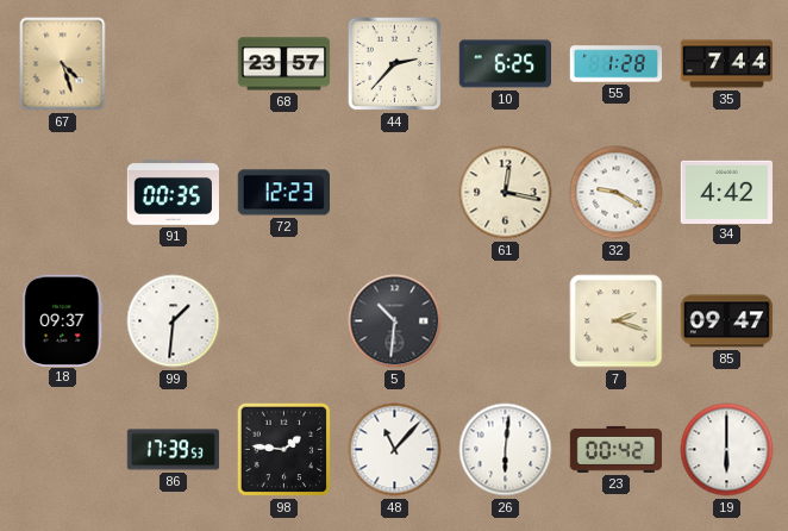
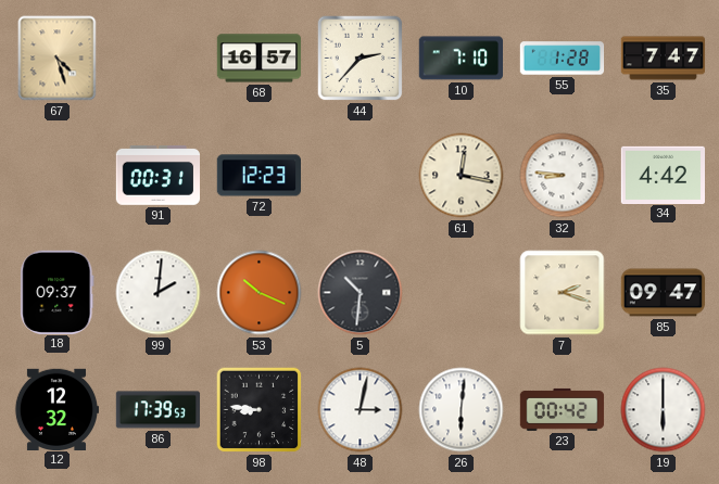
68: 23:57 -> 16:57 (260, 59)
10: 6:25 -> 7:10 (461, 59)
35: 7:44 -> 7:47 (664, 59)
91: 00:35 -> 00:31 (157, 176)
32: 9:20 -> 8:46 (563, 176)
99: 1:31 -> 2:01 (159, 293)
53: none -> 10:19 (260, 293)
12: none -> 12:32 (55, 409)
98: 1:46 -> 8:46 (260, 410)
48: 11:07 -> 3:02 (361, 410)
